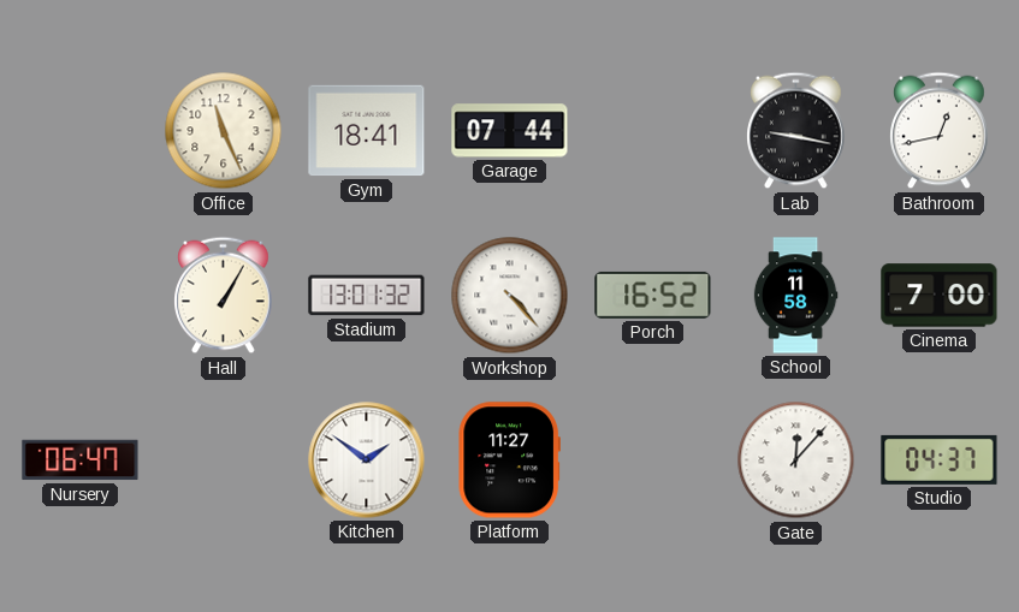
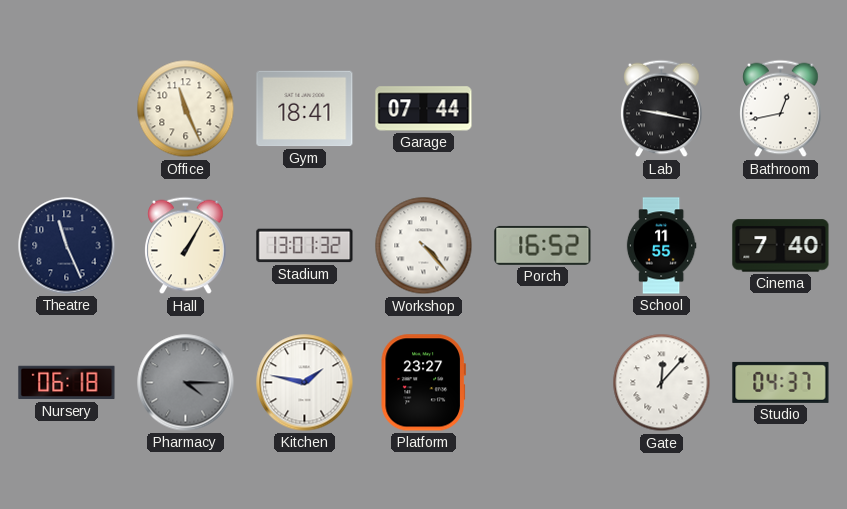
Theatre: none -> 11:26 (67, 246)
School: 11:58 -> 11:55 (661, 246)
Cinema: 7:00 -> 7:40 (781, 246)
Nursery: 06:47 -> 06:18 (67, 383)
Pharmacy: none -> 4:15 (186, 383)
Kitchen: 1:51 -> 1:47 (305, 383)
Platform: 11:27 -> 23:27 (423, 383)
